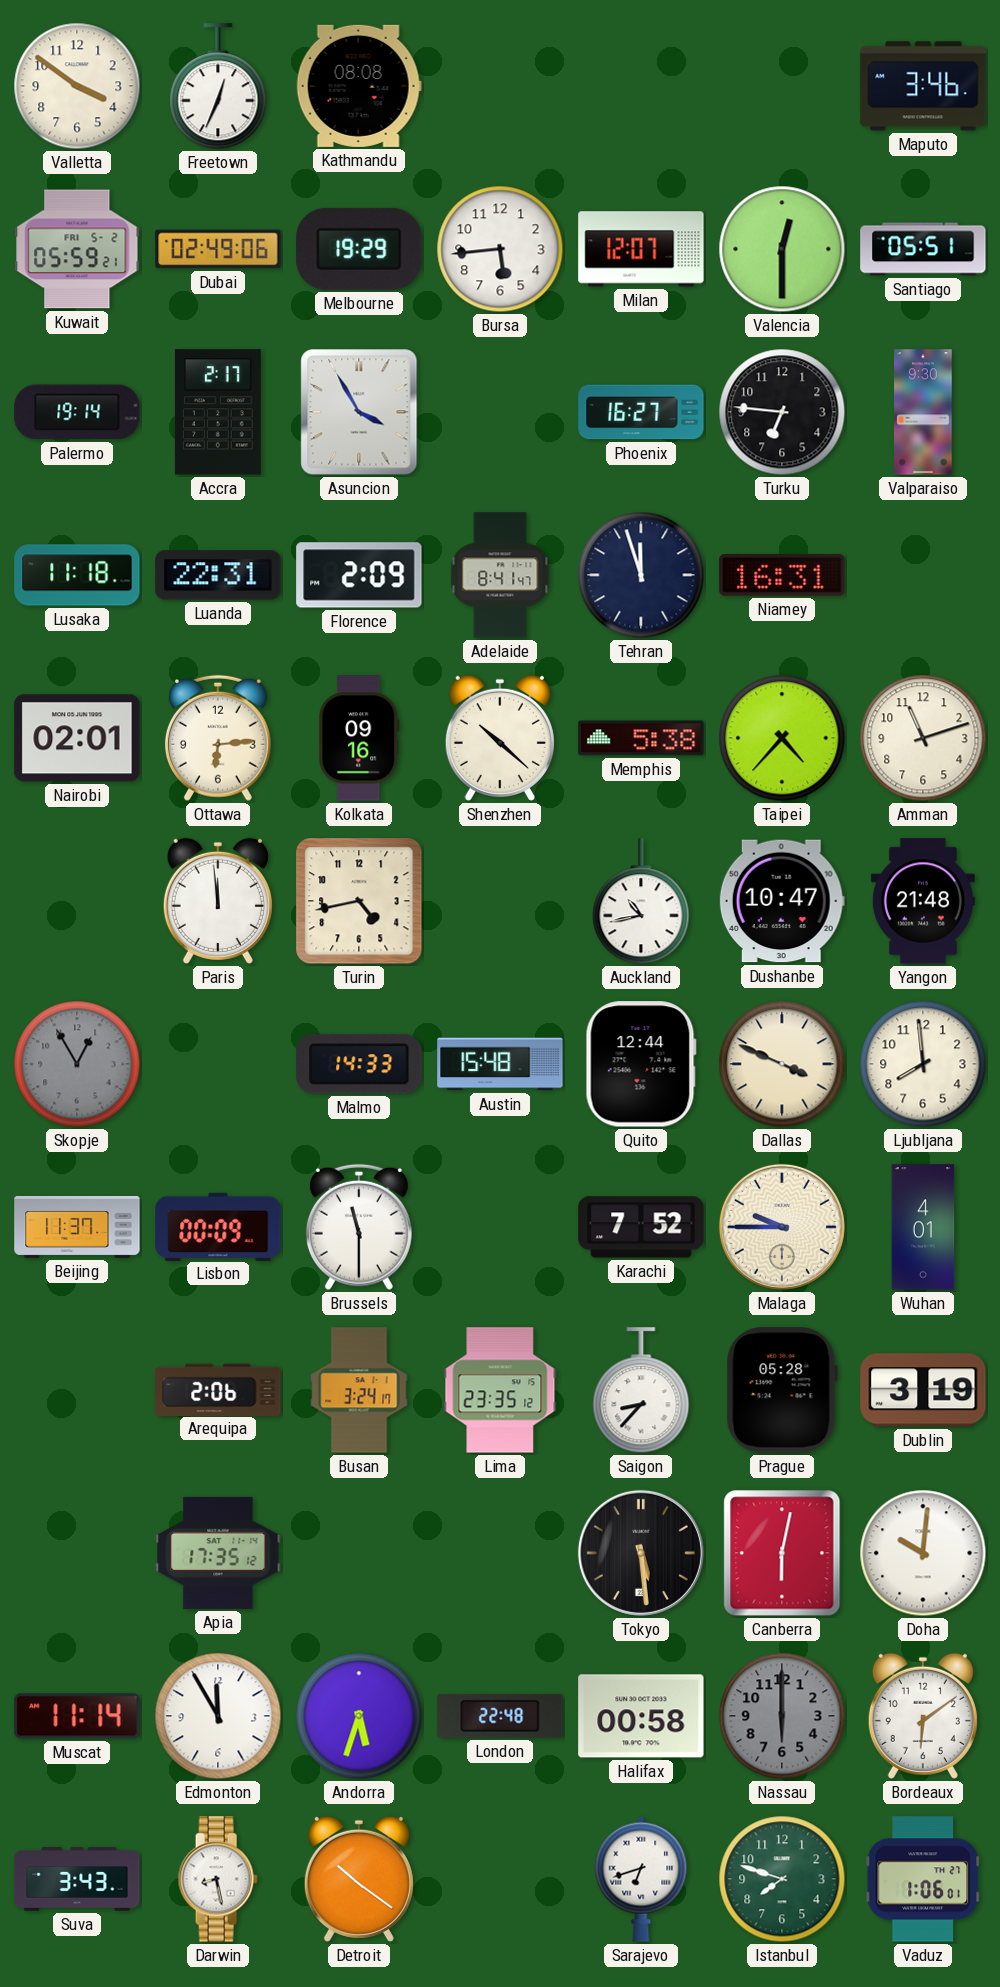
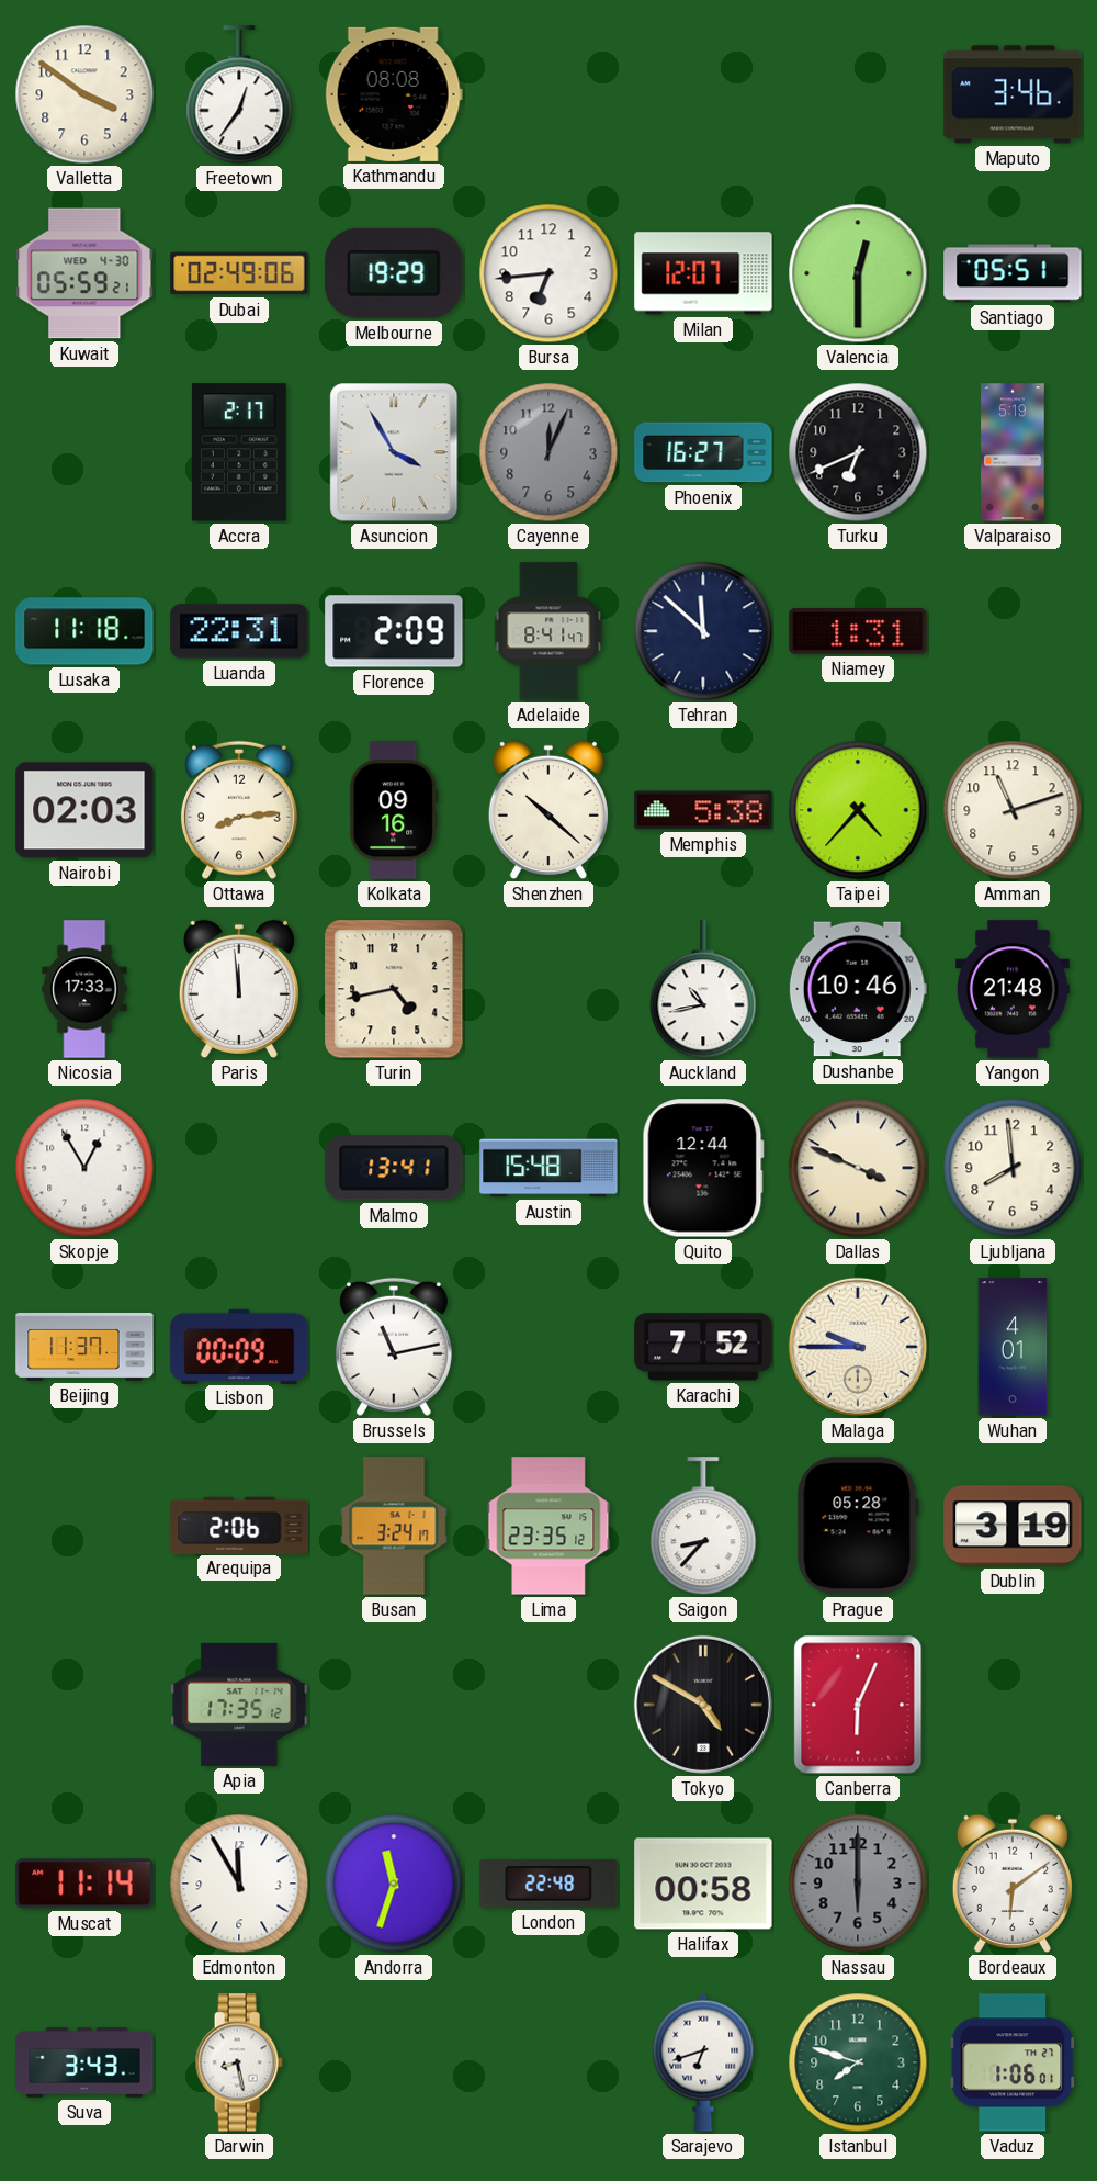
Freetown: 12:34 -> 12:36 (239, 95)
Kuwait date: FRI 5-2 -> WED 4-30 (84, 273)
Bursa: 5:44 -> 6:44 (548, 273)
Palermo: 19:14 -> none (77, 412)
Cayenne: none -> 12:04 (548, 452)
Turku: 6:46 -> 6:41 (858, 452)
Valparaiso: 9:30 -> 5:19 (1013, 452)
Tehran: 11:57 -> 11:52 (703, 631)
Niamey: 16:31 -> 1:31 (858, 632)
Nairobi: 02:01 -> 02:03 (84, 810)
Ottawa: 6:14 -> 8:14 (239, 810)
Nicosia: none -> 17:33 (84, 989)
Dushanbe: 10:47 -> 10:46 (858, 989)
Skopje dial: grey -> white (84, 1168)
Malmo: 14:33 -> 13:41 (394, 1168)
Brussels: 11:30 -> 11:13 (394, 1347)
Tokyo: 5:29 -> 4:50 (703, 1705)
Canberra: 6:02 -> 6:04 (858, 1705)
Doha: 10:01 -> none (923, 1553)
Andorra: 5:33 -> 11:33 (394, 1884)
Detroit: 10:21 -> none (359, 1879)
